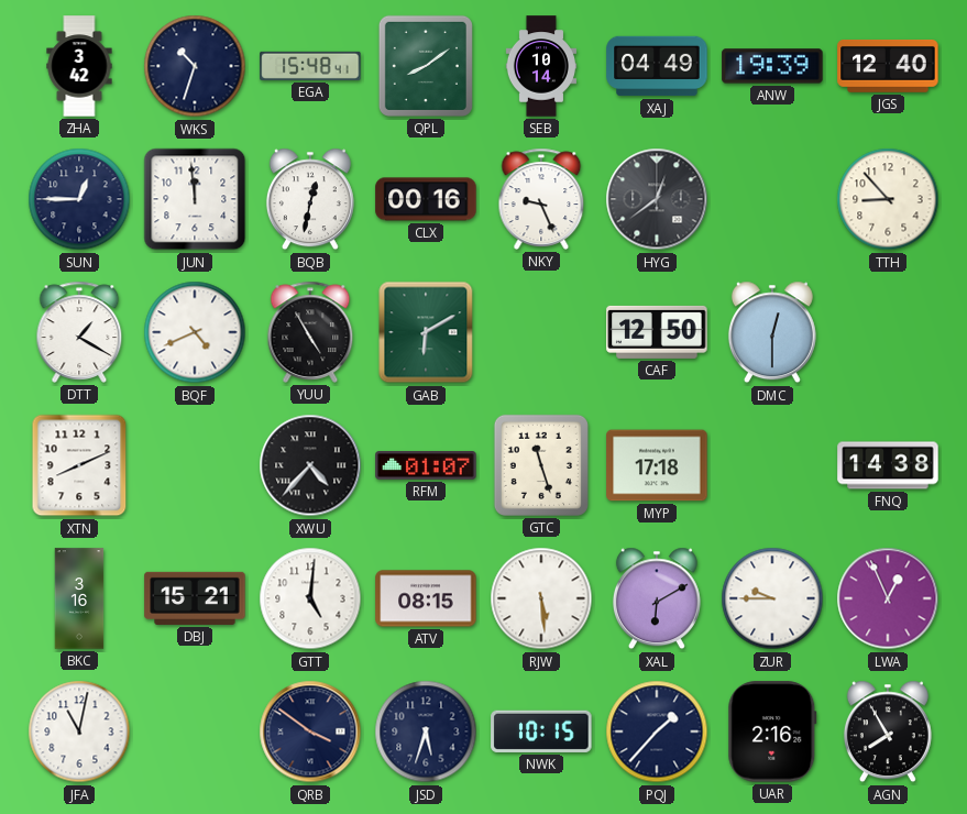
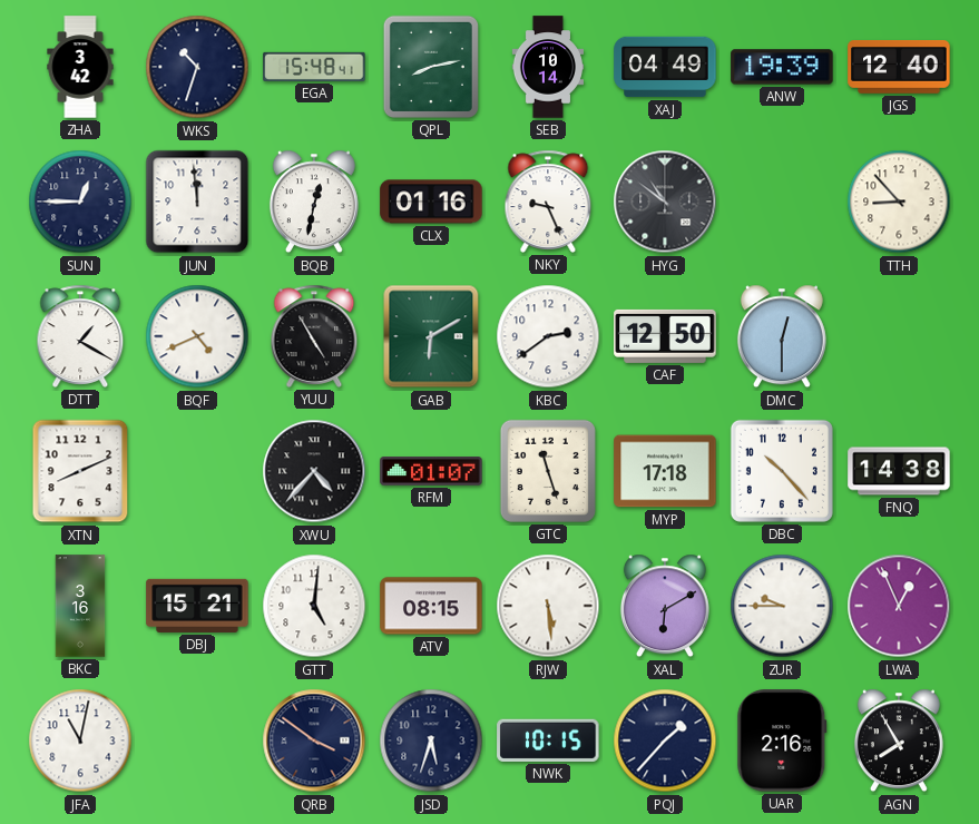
QPL: 8:09 -> 8:13 (431, 67)
CLX: 00:16 -> 01:16 (431, 202)
HYG: 12:39 -> 10:51 (665, 202)
KBC: none -> 2:39 (548, 336)
DBC: none -> 10:23 (782, 471)
